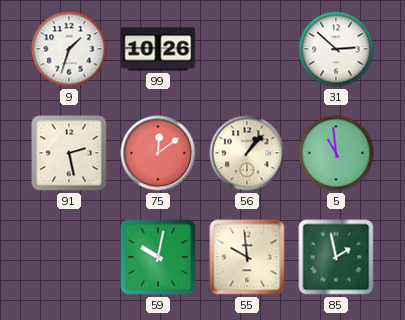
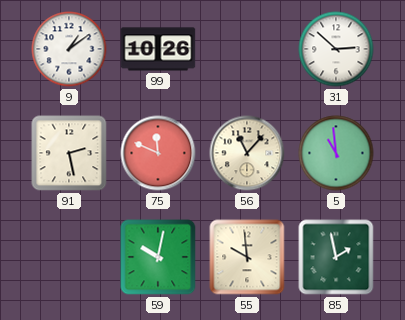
9: 1:33 -> 1:09 (69, 49)
75: 12:09 -> 11:49 (158, 153)
56: 1:07 -> 11:07 (247, 153)
